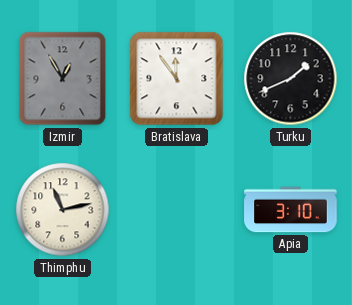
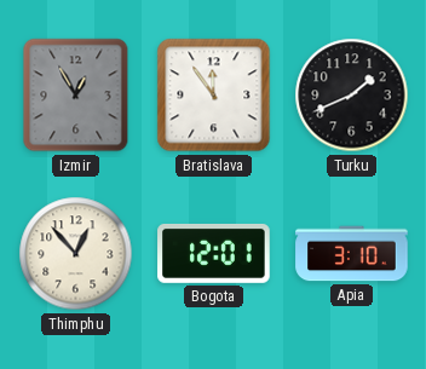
Thimphu: 11:13 -> 12:53 (76, 254)
Bogota: none -> 12:01 (214, 253)
